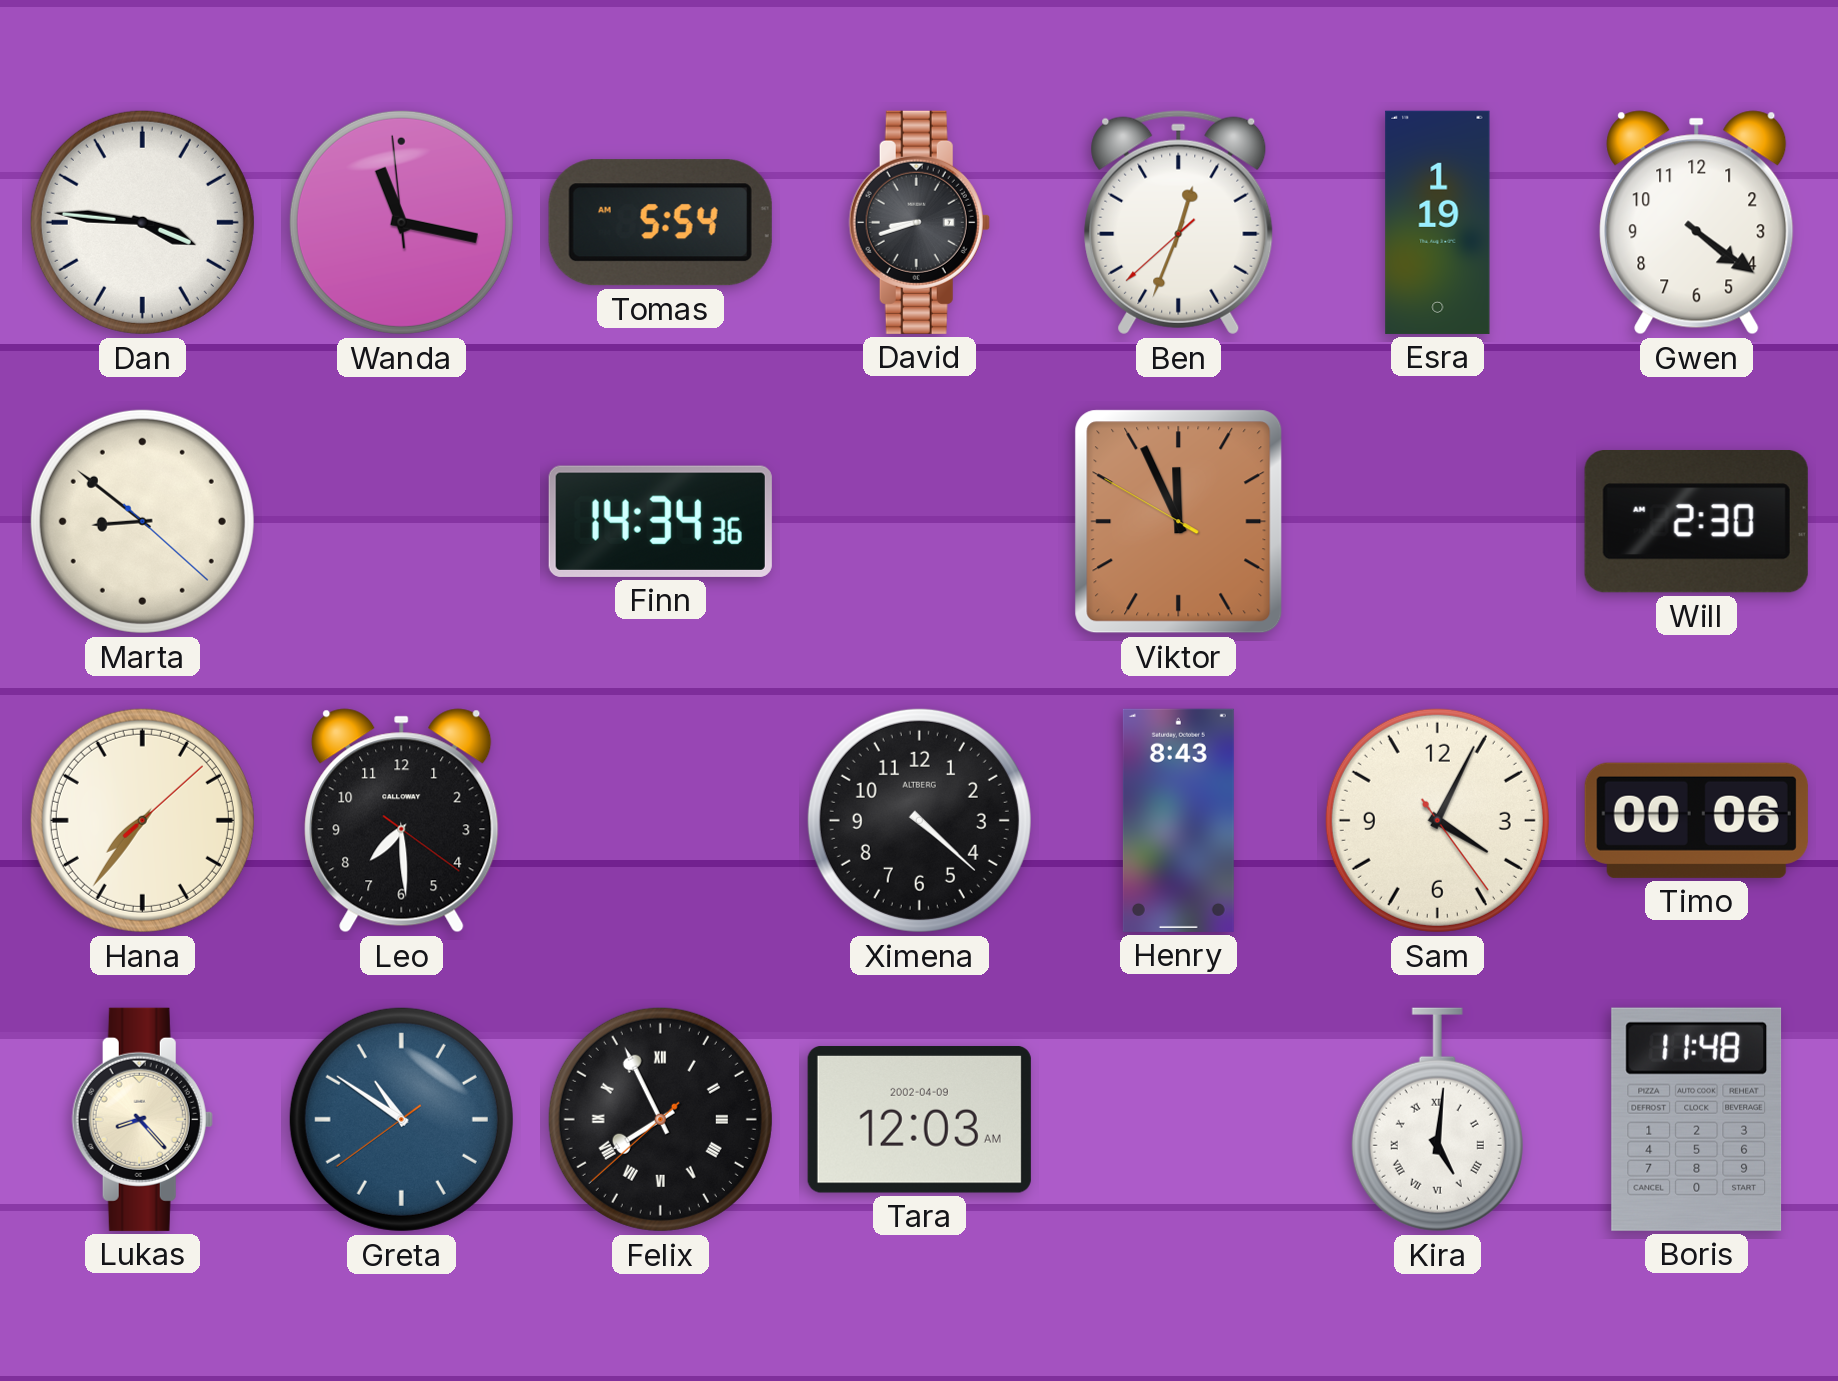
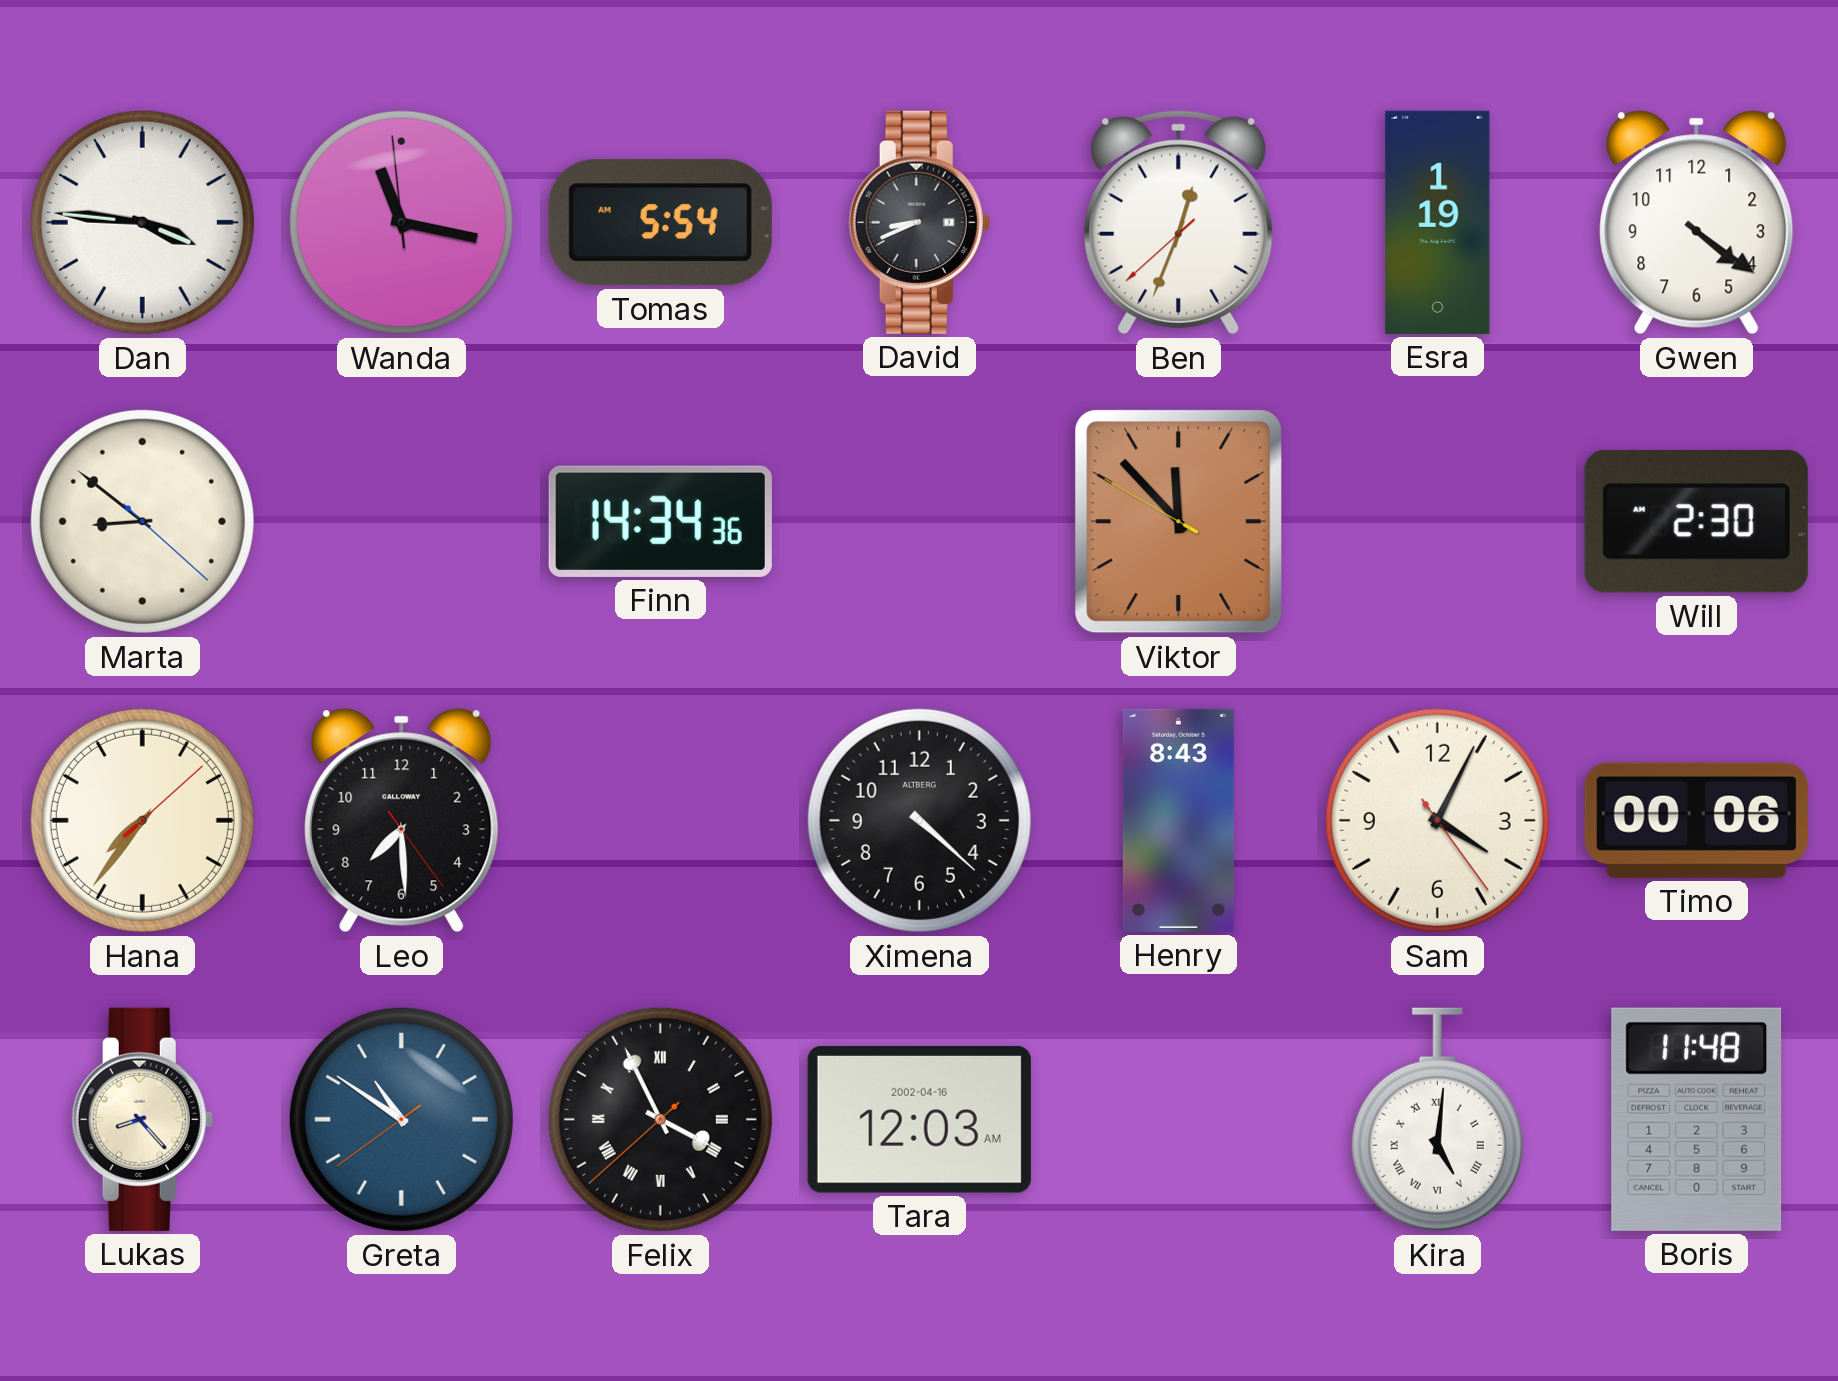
David: 8:42 -> 8:41 (919, 222)
Viktor: 11:55 -> 11:52 (1179, 522)
Leo: 7:29:21 -> 7:29:24 (402, 821)
Felix: 7:55 -> 3:55 (660, 1119)
Tara date: 2002-04-09 -> 2002-04-16 (919, 1120)
